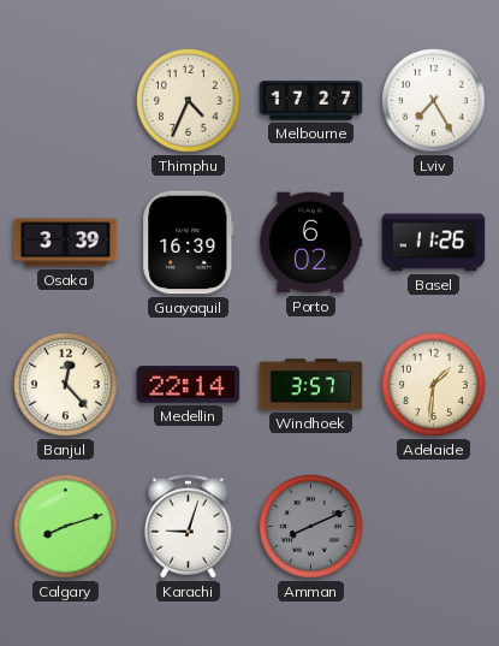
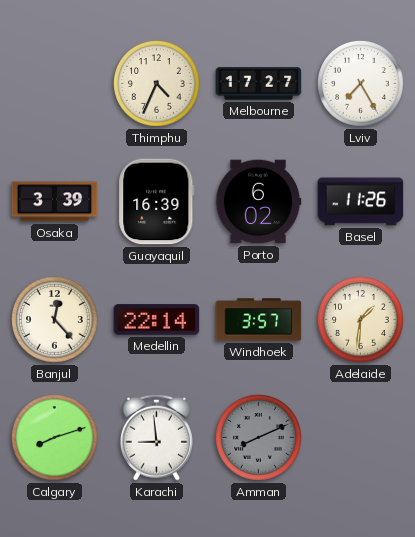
Karachi: 9:03 -> 8:59 (156, 437)
